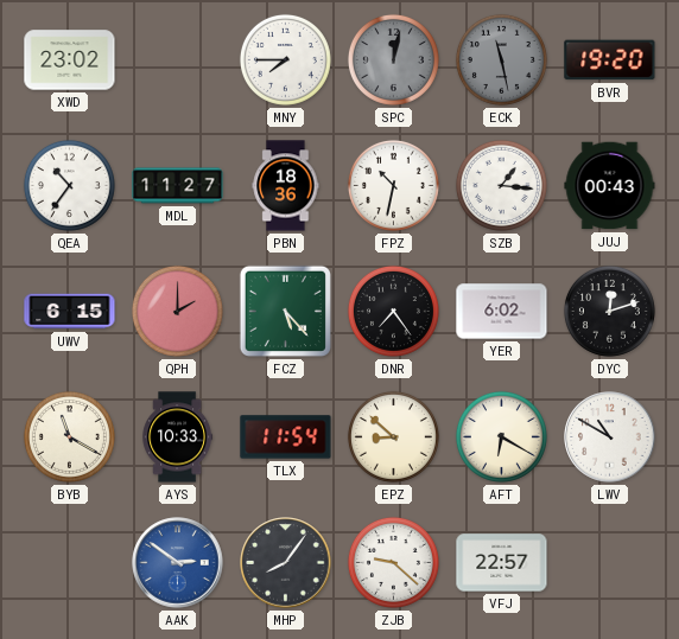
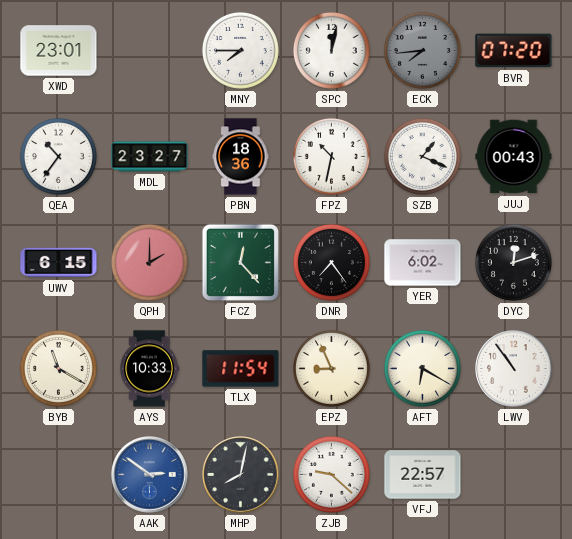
XWD: 23:02 -> 23:01 (59, 51)
SPC dial: grey -> white (331, 50)
ECK: 11:28 -> 7:44 (422, 50)
BVR: 19:20 -> 07:20 (514, 51)
MDL: 11:27 -> 23:27 (150, 157)
SZB: 1:16 -> 1:19 (422, 156)
FCZ: 5:23 -> 12:23 (240, 262)
EPZ: 8:52 -> 8:56 (331, 368)
LWV: 10:50 -> 10:54 (514, 369)
MHP: 8:06 -> 8:02 (241, 475)
